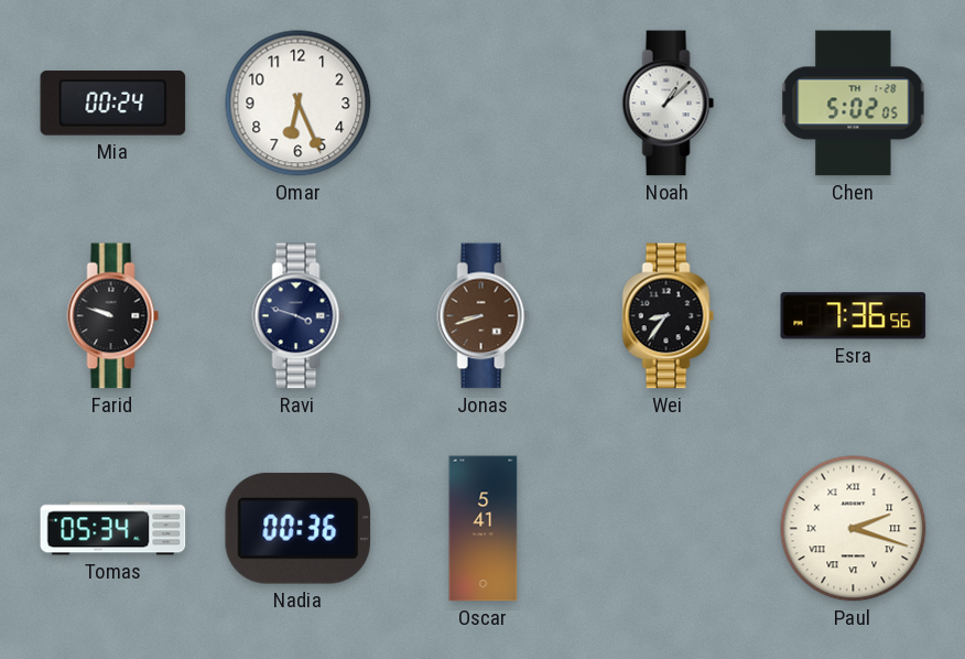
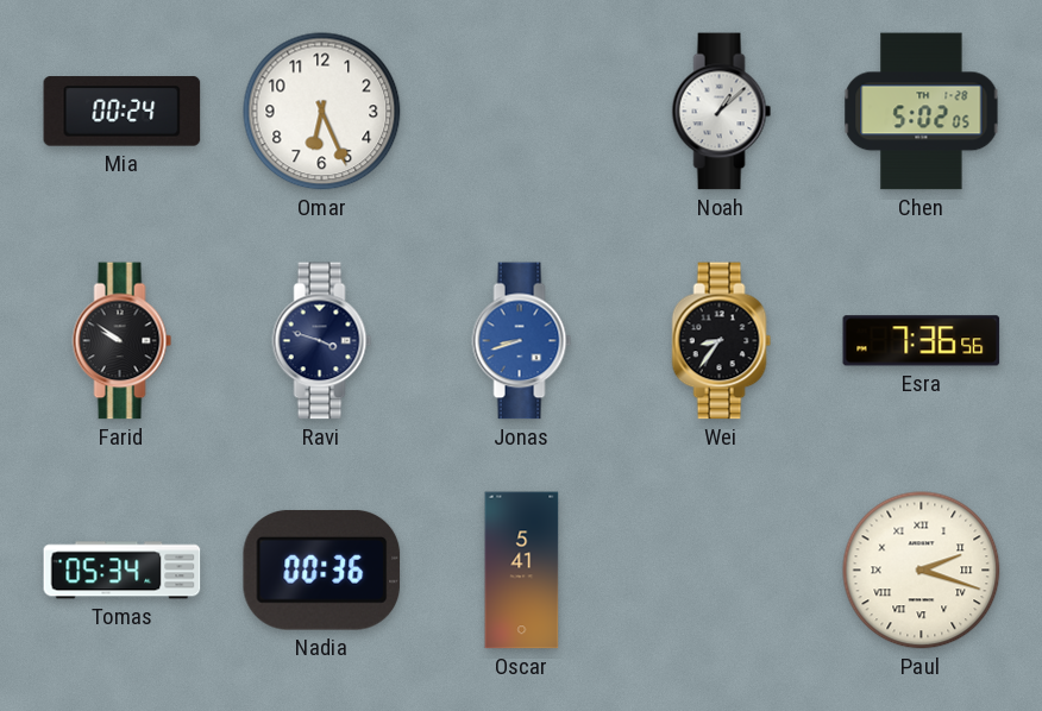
Farid: 9:48 -> 9:51 (123, 341)
Jonas dial: brown -> blue (522, 341)
